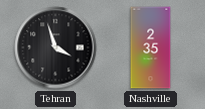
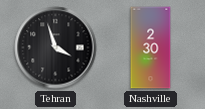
Nashville: 2:35 -> 2:30 (151, 48)
